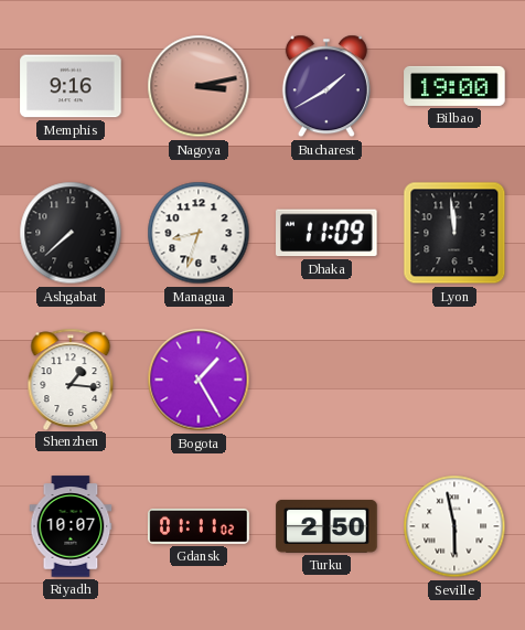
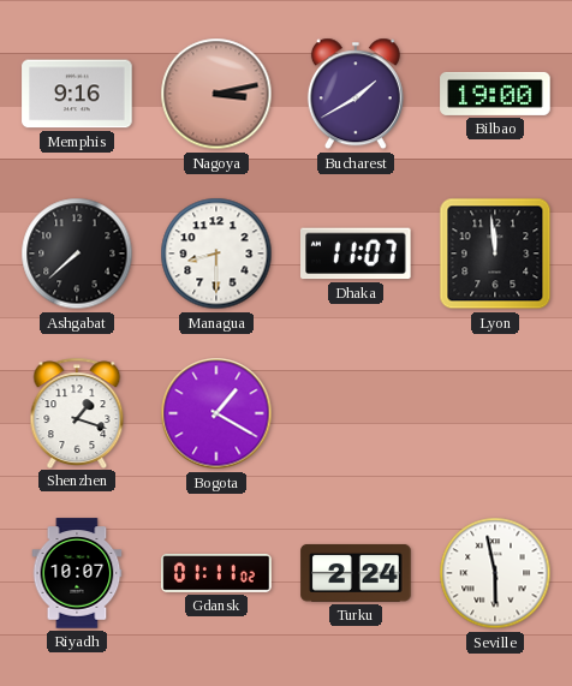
Managua: 8:33 -> 8:30 (216, 253)
Dhaka: 11:09 -> 11:07 (357, 253)
Shenzhen: 1:16 -> 1:18 (77, 412)
Bogota: 1:25 -> 1:20 (216, 413)
Turku: 2:50 -> 2:24 (356, 573)
